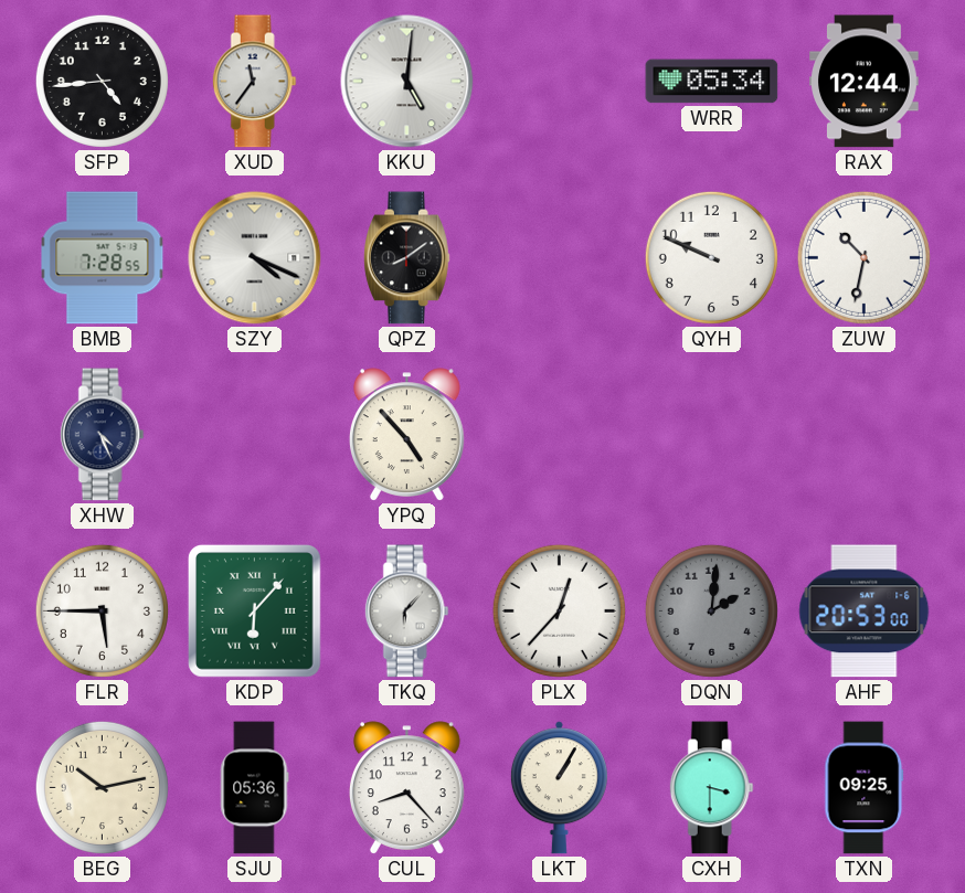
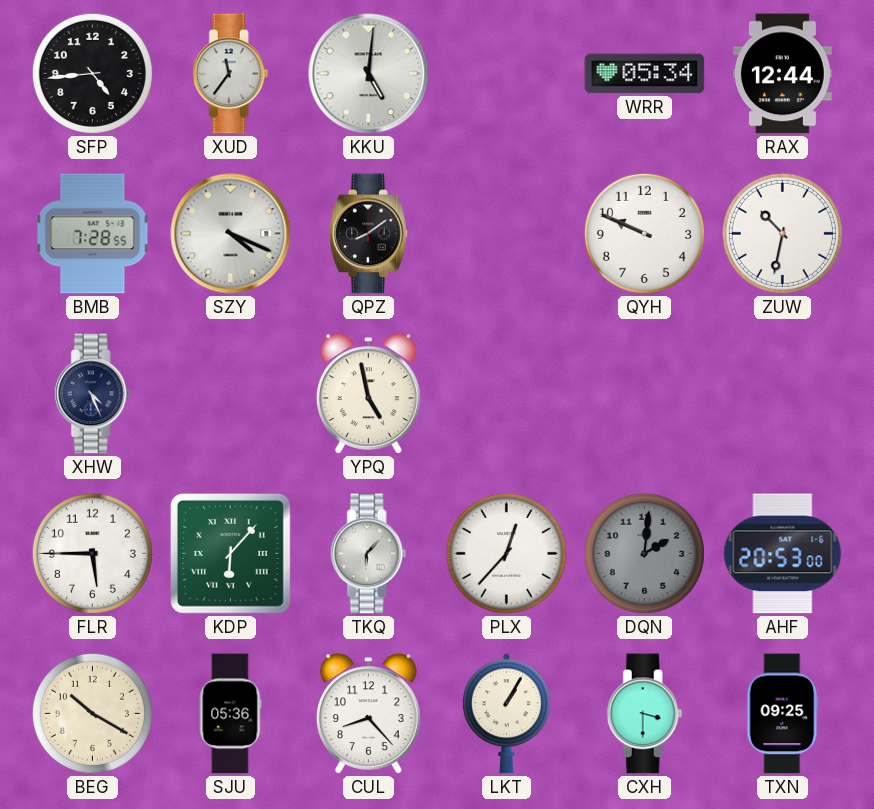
YPQ: 4:53 -> 4:58 (368, 394)
BEG: 10:13 -> 10:20 (92, 713)
